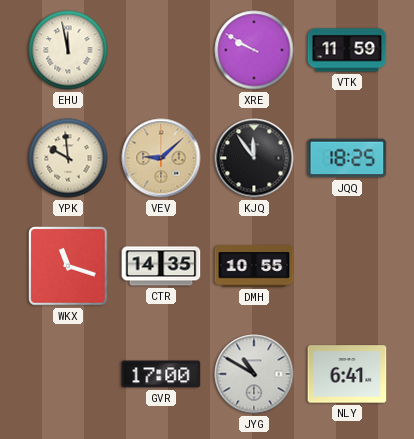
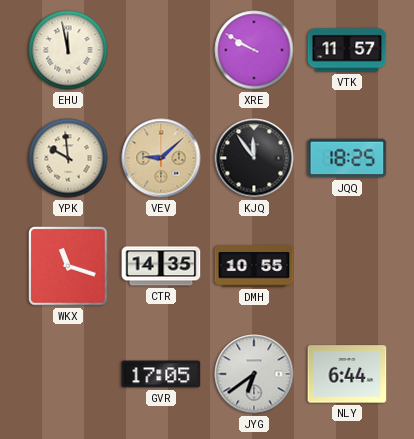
VTK: 11:59 -> 11:57 (347, 50)
GVR: 17:00 -> 17:05 (161, 374)
JYG: 10:50 -> 6:39 (254, 374)
NLY: 6:41 -> 6:44 (347, 374)
